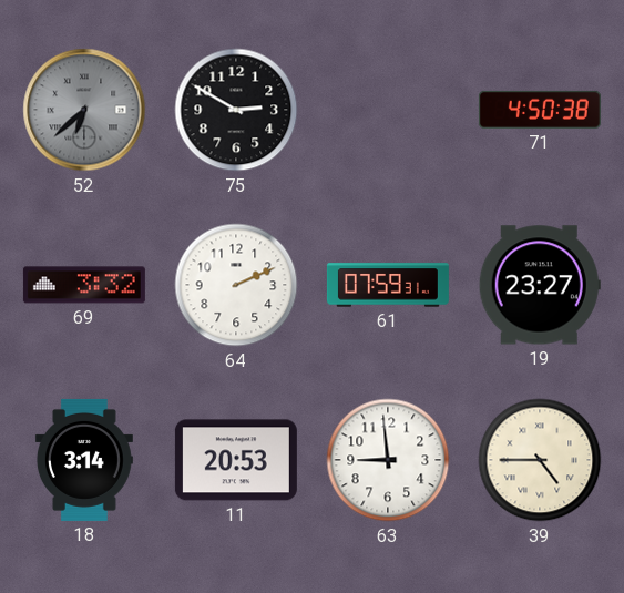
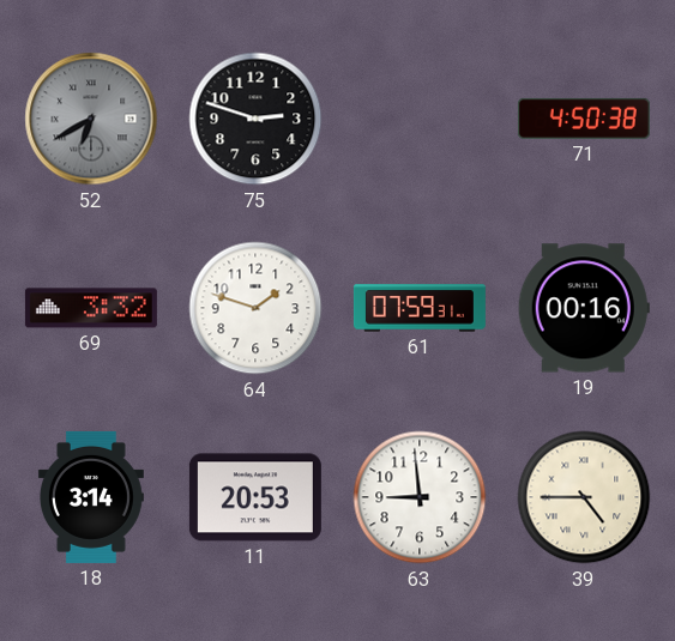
52: 6:38 -> 6:40 (91, 119)
75: 2:50 -> 2:48 (255, 119)
64: 2:11 -> 1:48 (255, 308)
19: 23:27 -> 00:16 (584, 308)
